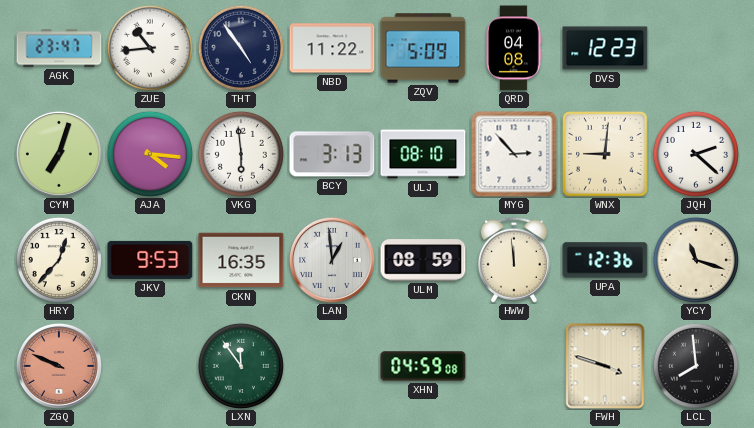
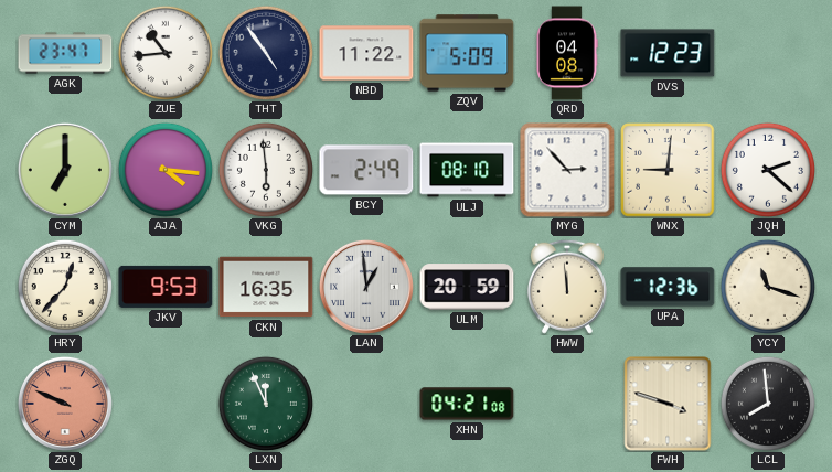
CYM: 7:03 -> 7:00 (65, 170)
BCY: 3:13 -> 2:49 (366, 170)
ULM: 08:59 -> 20:59 (467, 287)
LXN: 11:54 -> 11:56 (266, 404)
XHN: 04:59 -> 04:21 (467, 404)
